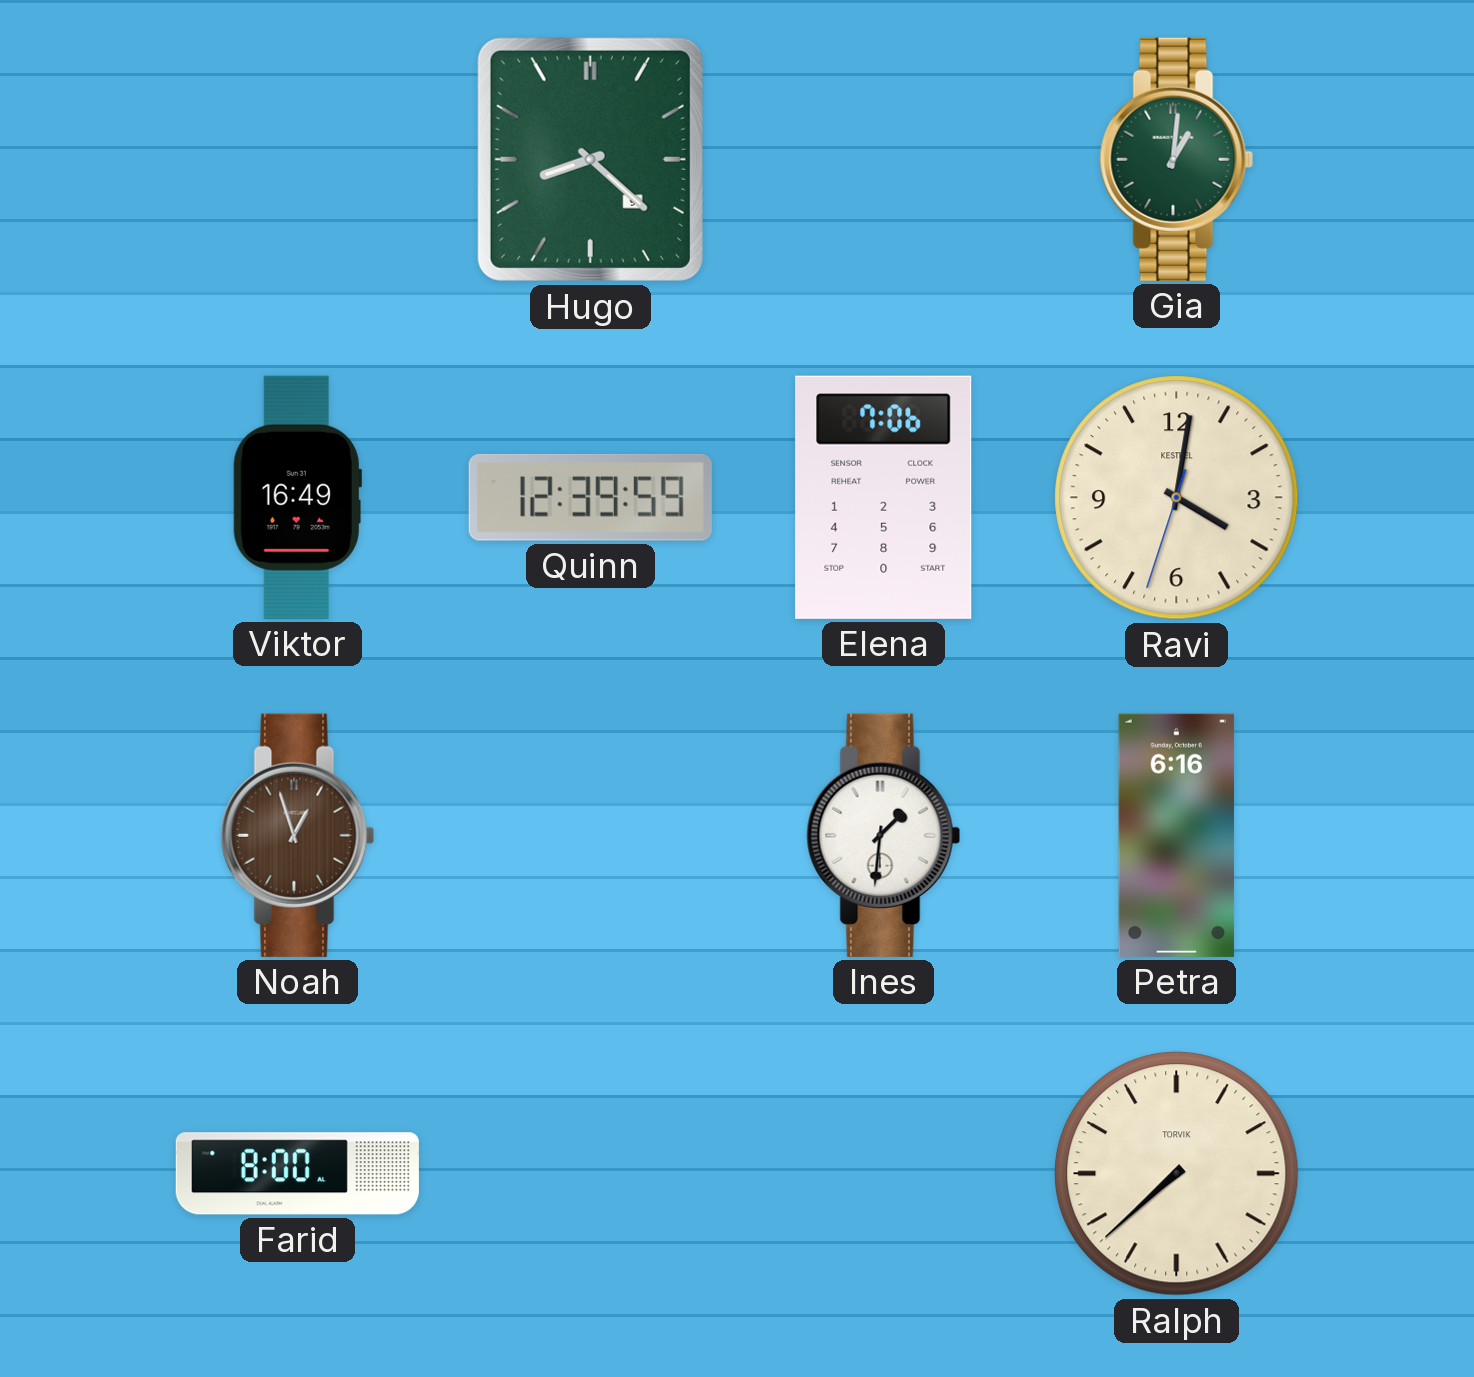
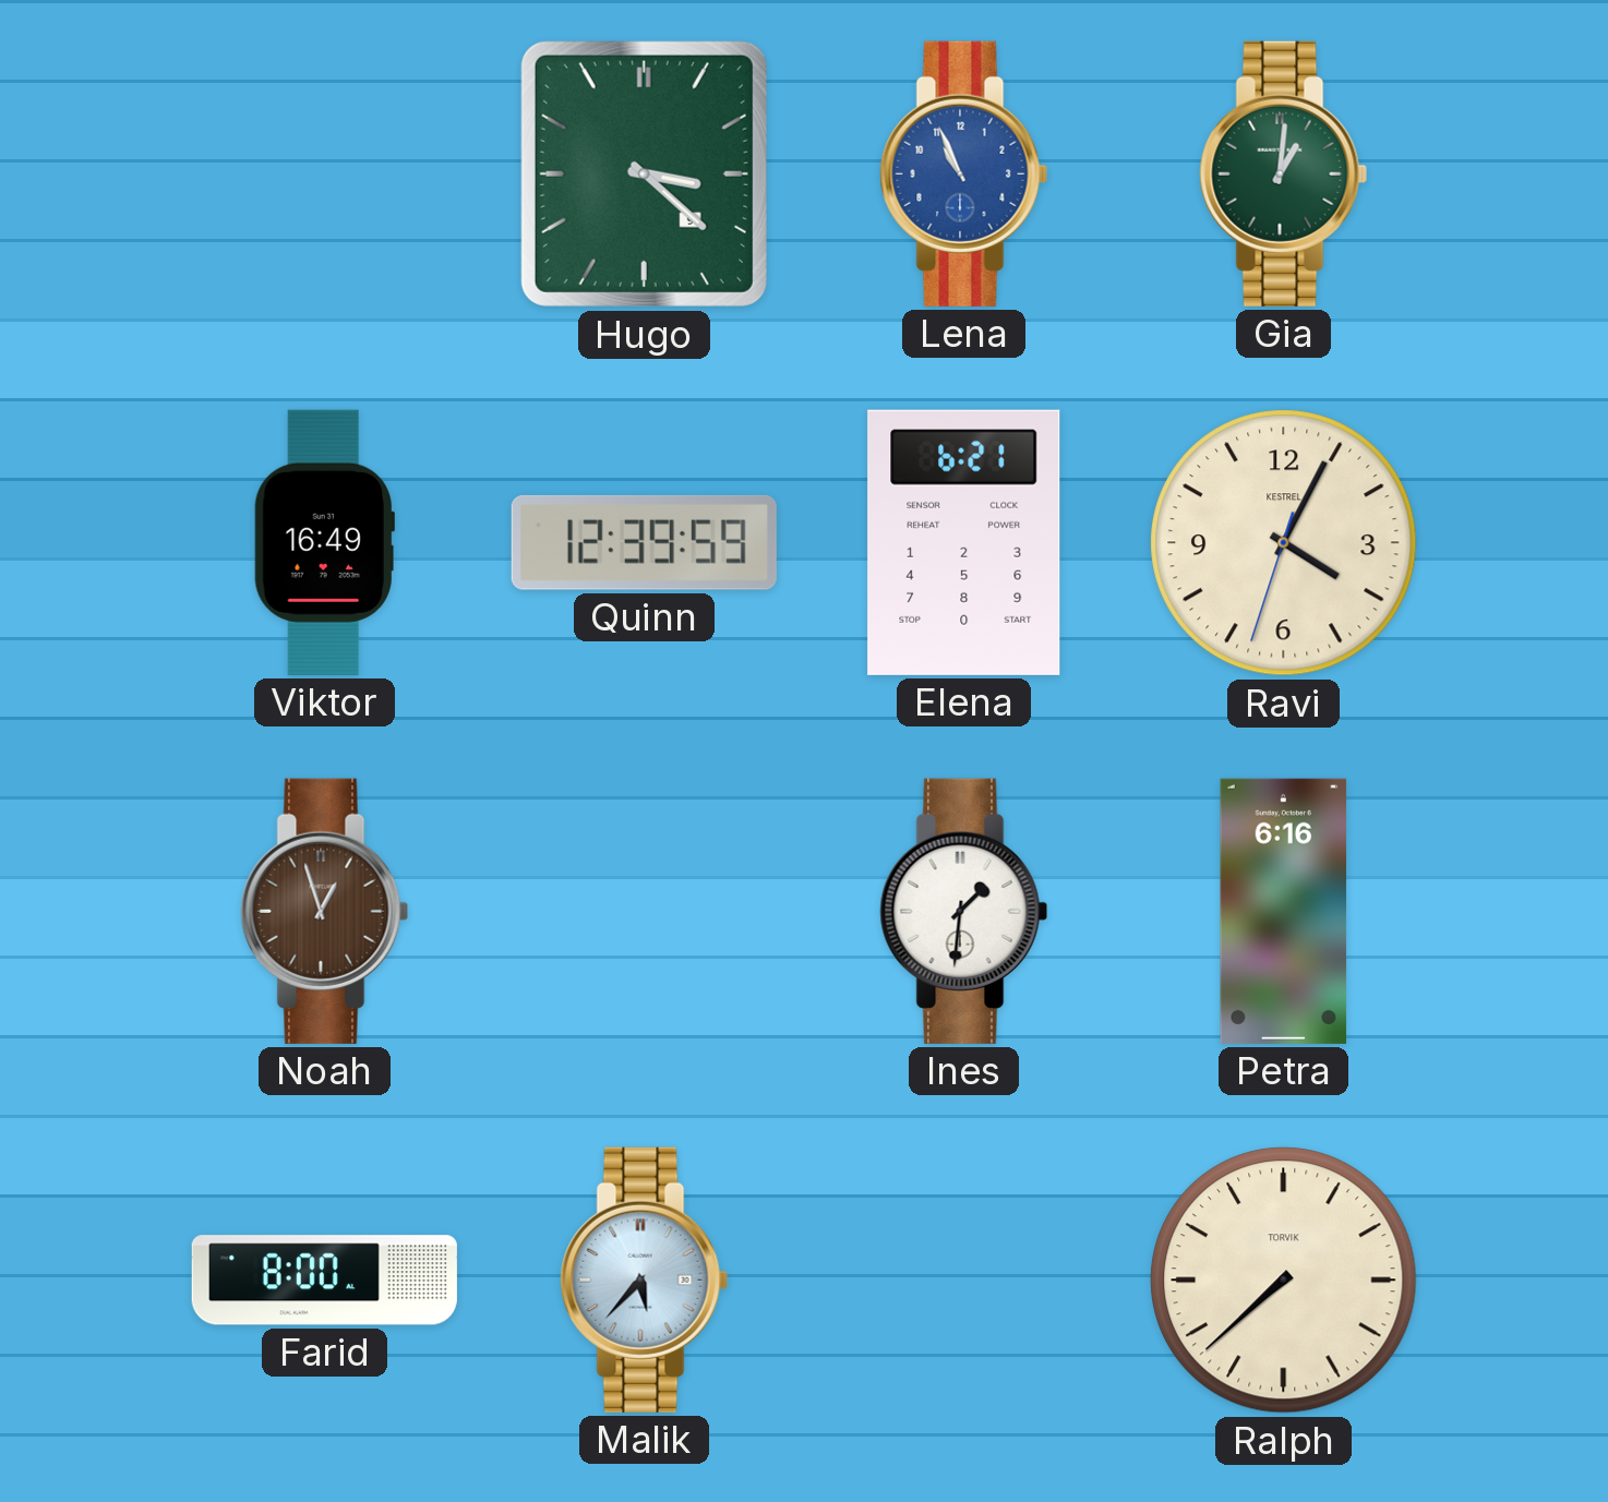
Hugo: 8:22 -> 3:22 (644, 173)
Lena: none -> 10:56 (964, 173)
Elena: 7:06 -> 6:21 (964, 542)
Ravi: 4:01 -> 4:04 (1284, 543)
Malik: none -> 5:37 (645, 1279)
